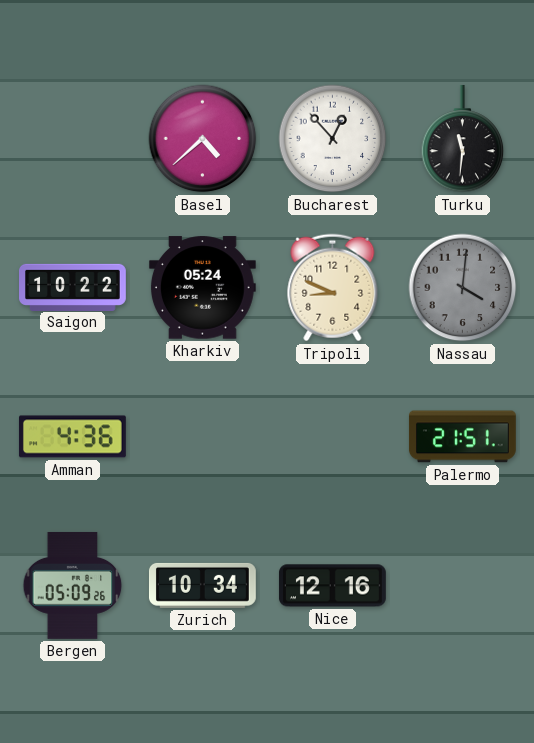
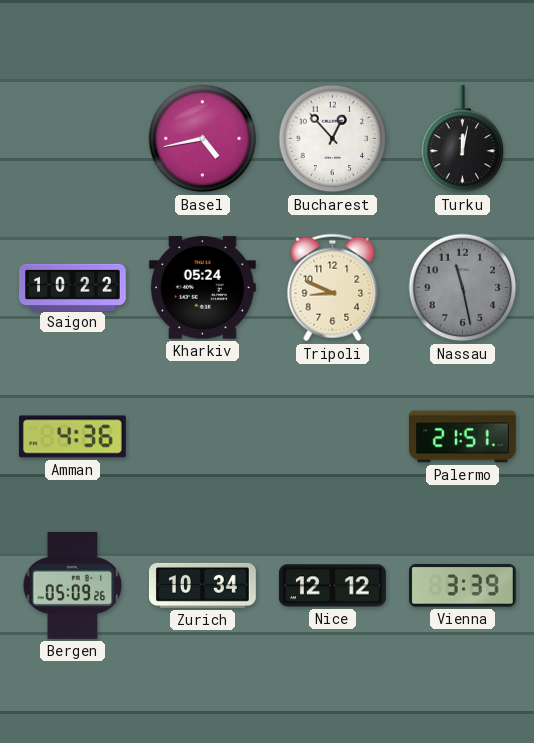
Basel: 4:38 -> 4:43 (203, 139)
Turku: 11:31 -> 12:02 (463, 139)
Nassau: 4:01 -> 11:28 (463, 288)
Nice: 12:16 -> 12:12 (333, 586)
Vienna: none -> 3:39 (462, 586)
